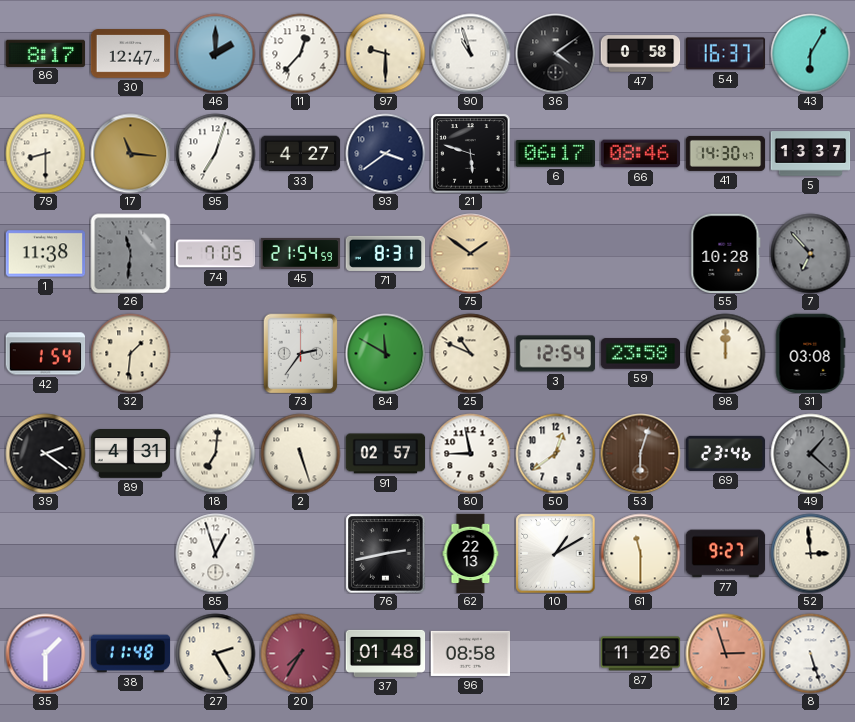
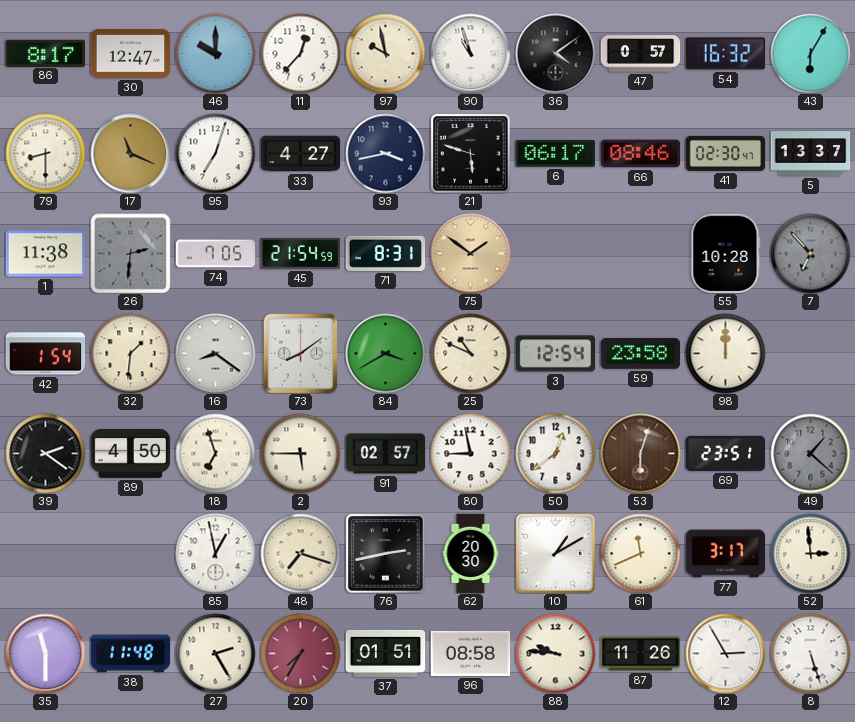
46: 2:00 -> 10:00 (215, 53)
97: 9:30 -> 9:58 (385, 53)
47: 0:58 -> 0:57 (640, 54)
54: 16:37 -> 16:32 (725, 54)
17: 11:16 -> 11:19 (130, 153)
93: 3:39 -> 3:43 (385, 153)
41: 14:30 -> 02:30 (725, 153)
26: 11:31 -> 2:31 (130, 253)
16: none -> 8:21 (215, 353)
73: 2:36 -> 8:09 (301, 353)
84: 11:50 -> 3:40 (385, 353)
31: 03:08 -> none (811, 353)
89: 4:31 -> 4:50 (130, 454)
18: 7:01 -> 6:57 (215, 453)
2: 5:27 -> 5:45 (300, 453)
69: 23:46 -> 23:51 (725, 453)
85: 12:57 -> 12:58 (215, 553)
48: none -> 7:18 (300, 553)
62: 22:13 -> 20:30 (471, 553)
61: 11:30 -> 11:41 (640, 553)
77: 9:27 -> 3:17 (725, 554)
35: 1:30 -> 11:30 (45, 653)
37: 01:48 -> 01:51 (385, 653)
88: none -> 9:46 (555, 653)
12: 2:57 -> 2:55 (725, 653)
12 dial: salmon -> white (725, 653)
